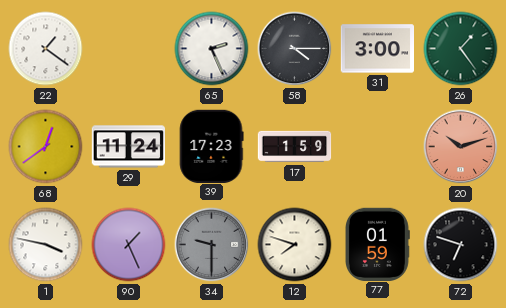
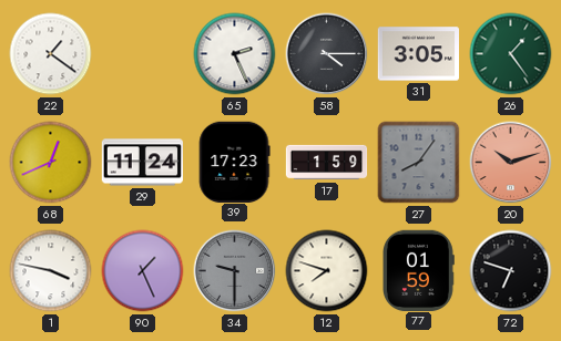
31: 3:00 -> 3:05 (419, 54)
68: 12:39 -> 12:41 (51, 163)
27: none -> 8:06 (419, 163)
